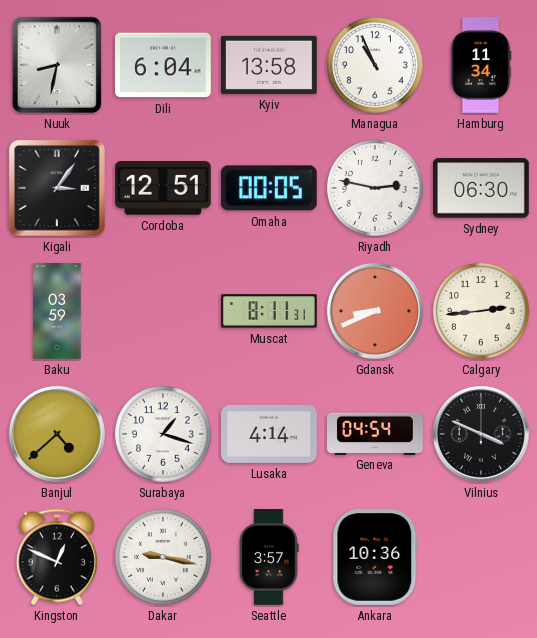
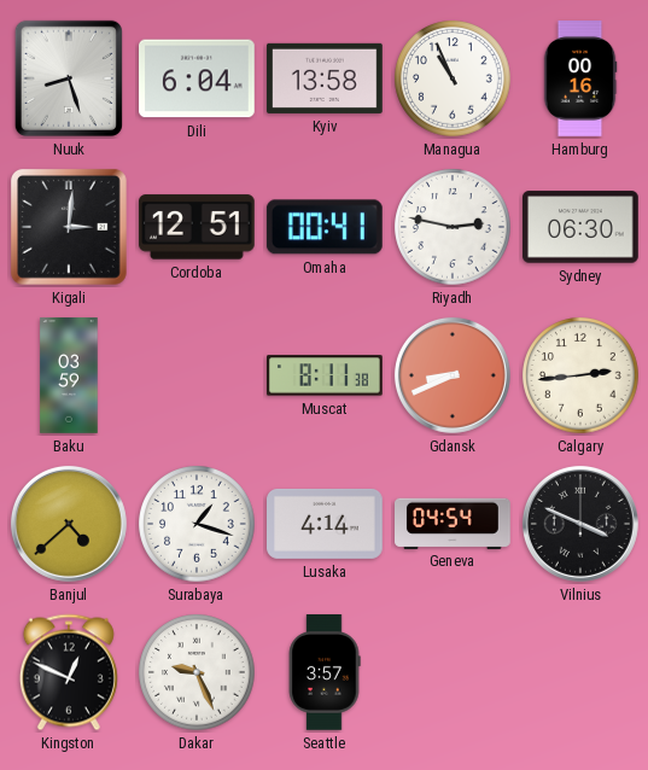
Nuuk: 8:32 -> 8:27 (69, 78)
Hamburg: 11:34 -> 00:16 (580, 78)
Kigali: 3:06 -> 3:01 (69, 227)
Omaha: 00:05 -> 00:41 (325, 227)
Muscat: 8:11:31 -> 8:11:38 (325, 375)
Dakar: 9:17 -> 9:26 (197, 672)
Ankara: 10:36 -> none (375, 558)
